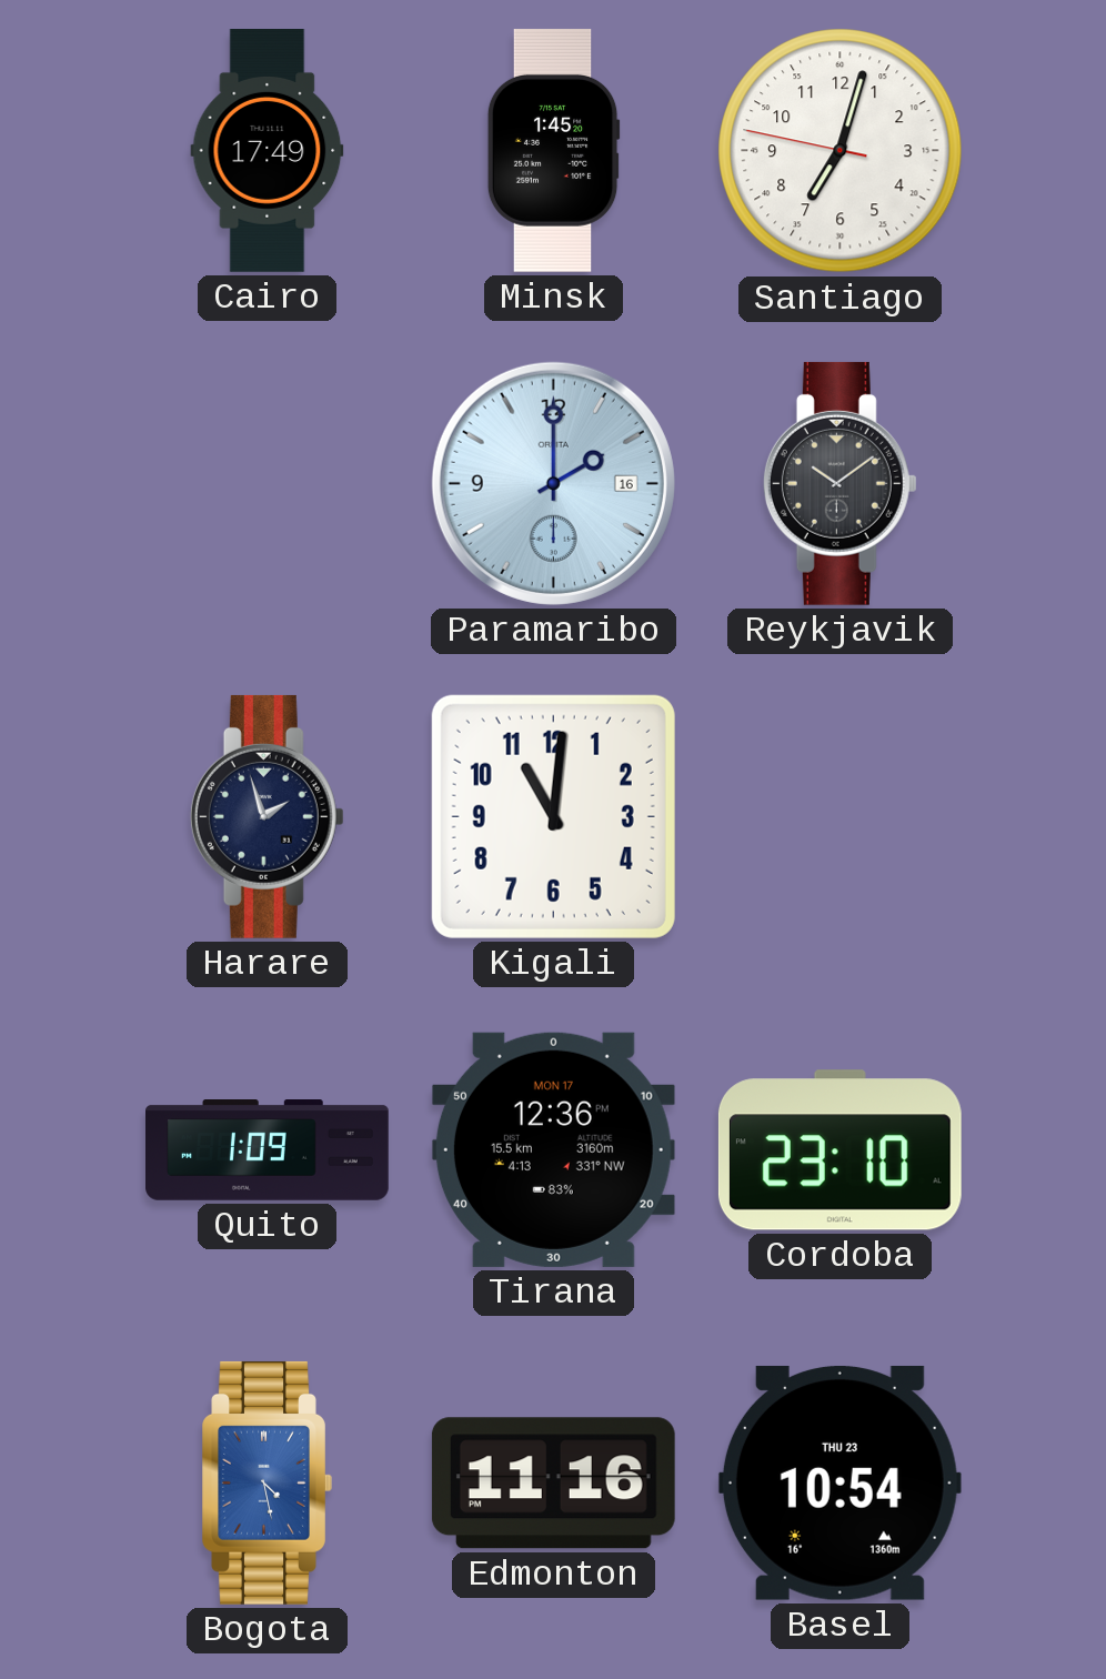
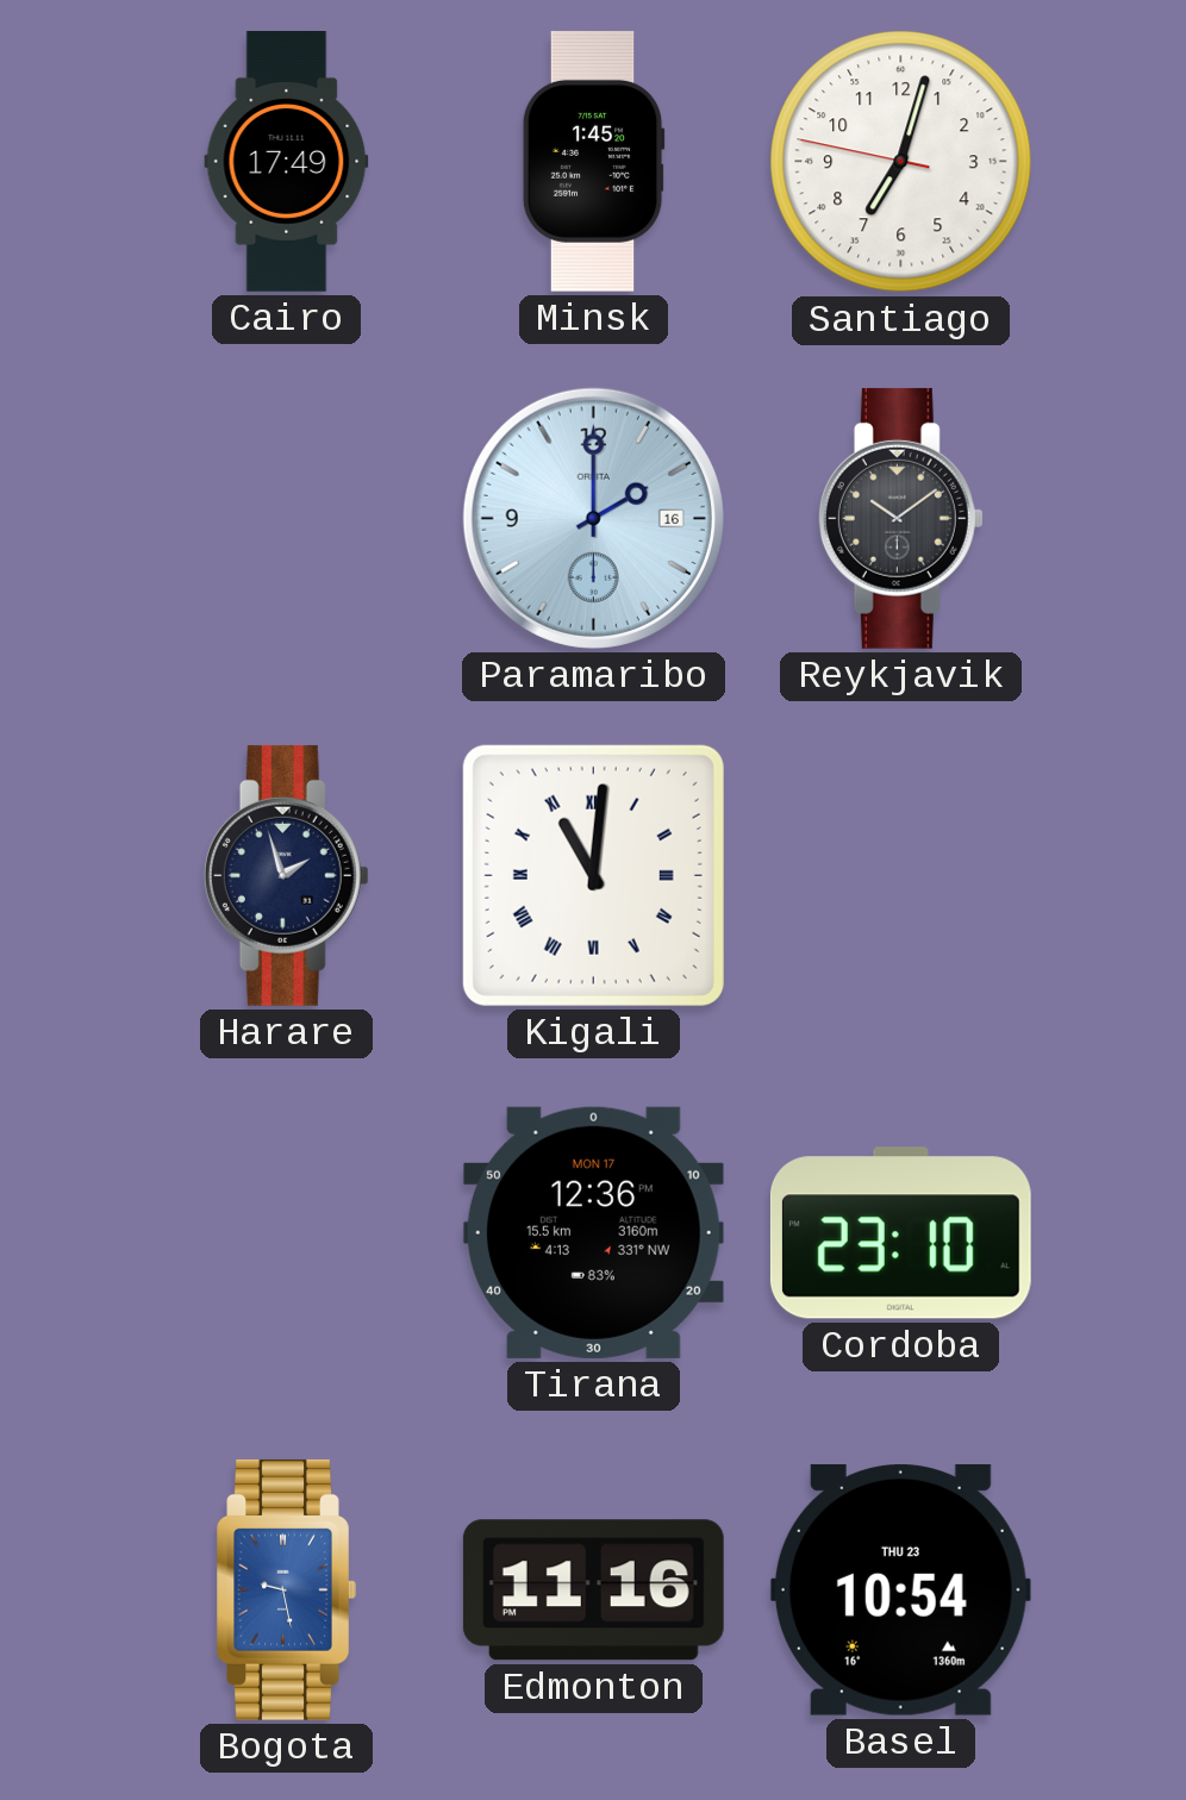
Kigali numerals: Arabic -> Roman (593, 875)
Quito: 1:09 -> none (268, 1150)
Bogota: 4:28 -> 9:28 (286, 1589)
